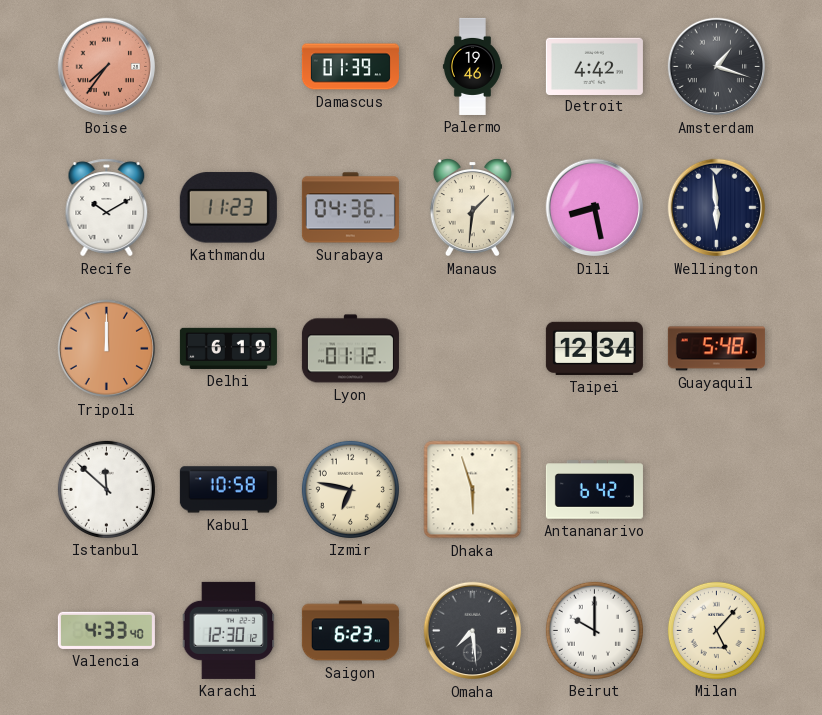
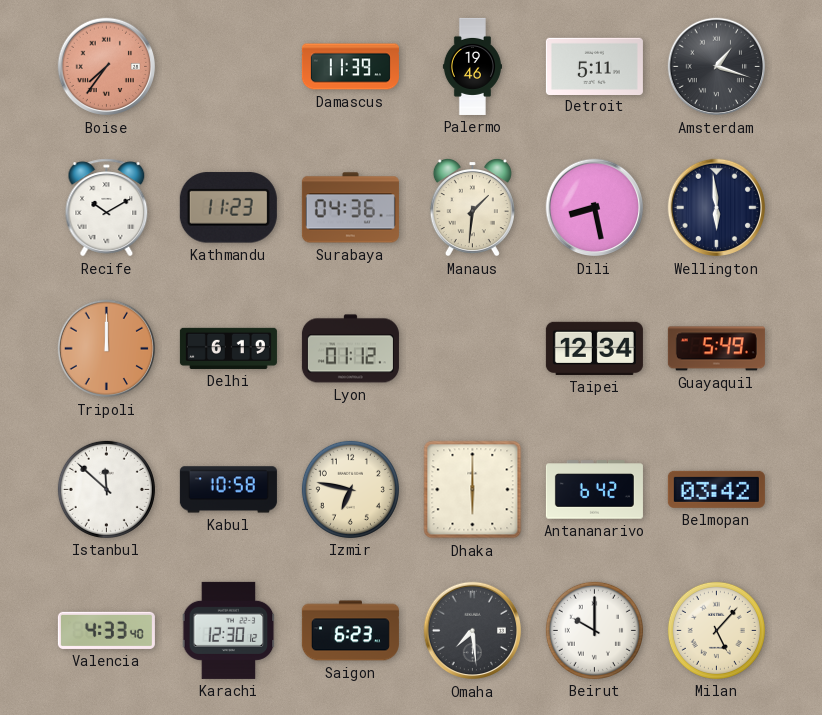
Damascus: 01:39 -> 11:39 (350, 67)
Detroit: 4:42 -> 5:11 (594, 66)
Guayaquil: 5:48 -> 5:49 (716, 349)
Dhaka: 5:57 -> 6:00 (473, 490)
Belmopan: none -> 03:42 (716, 489)
